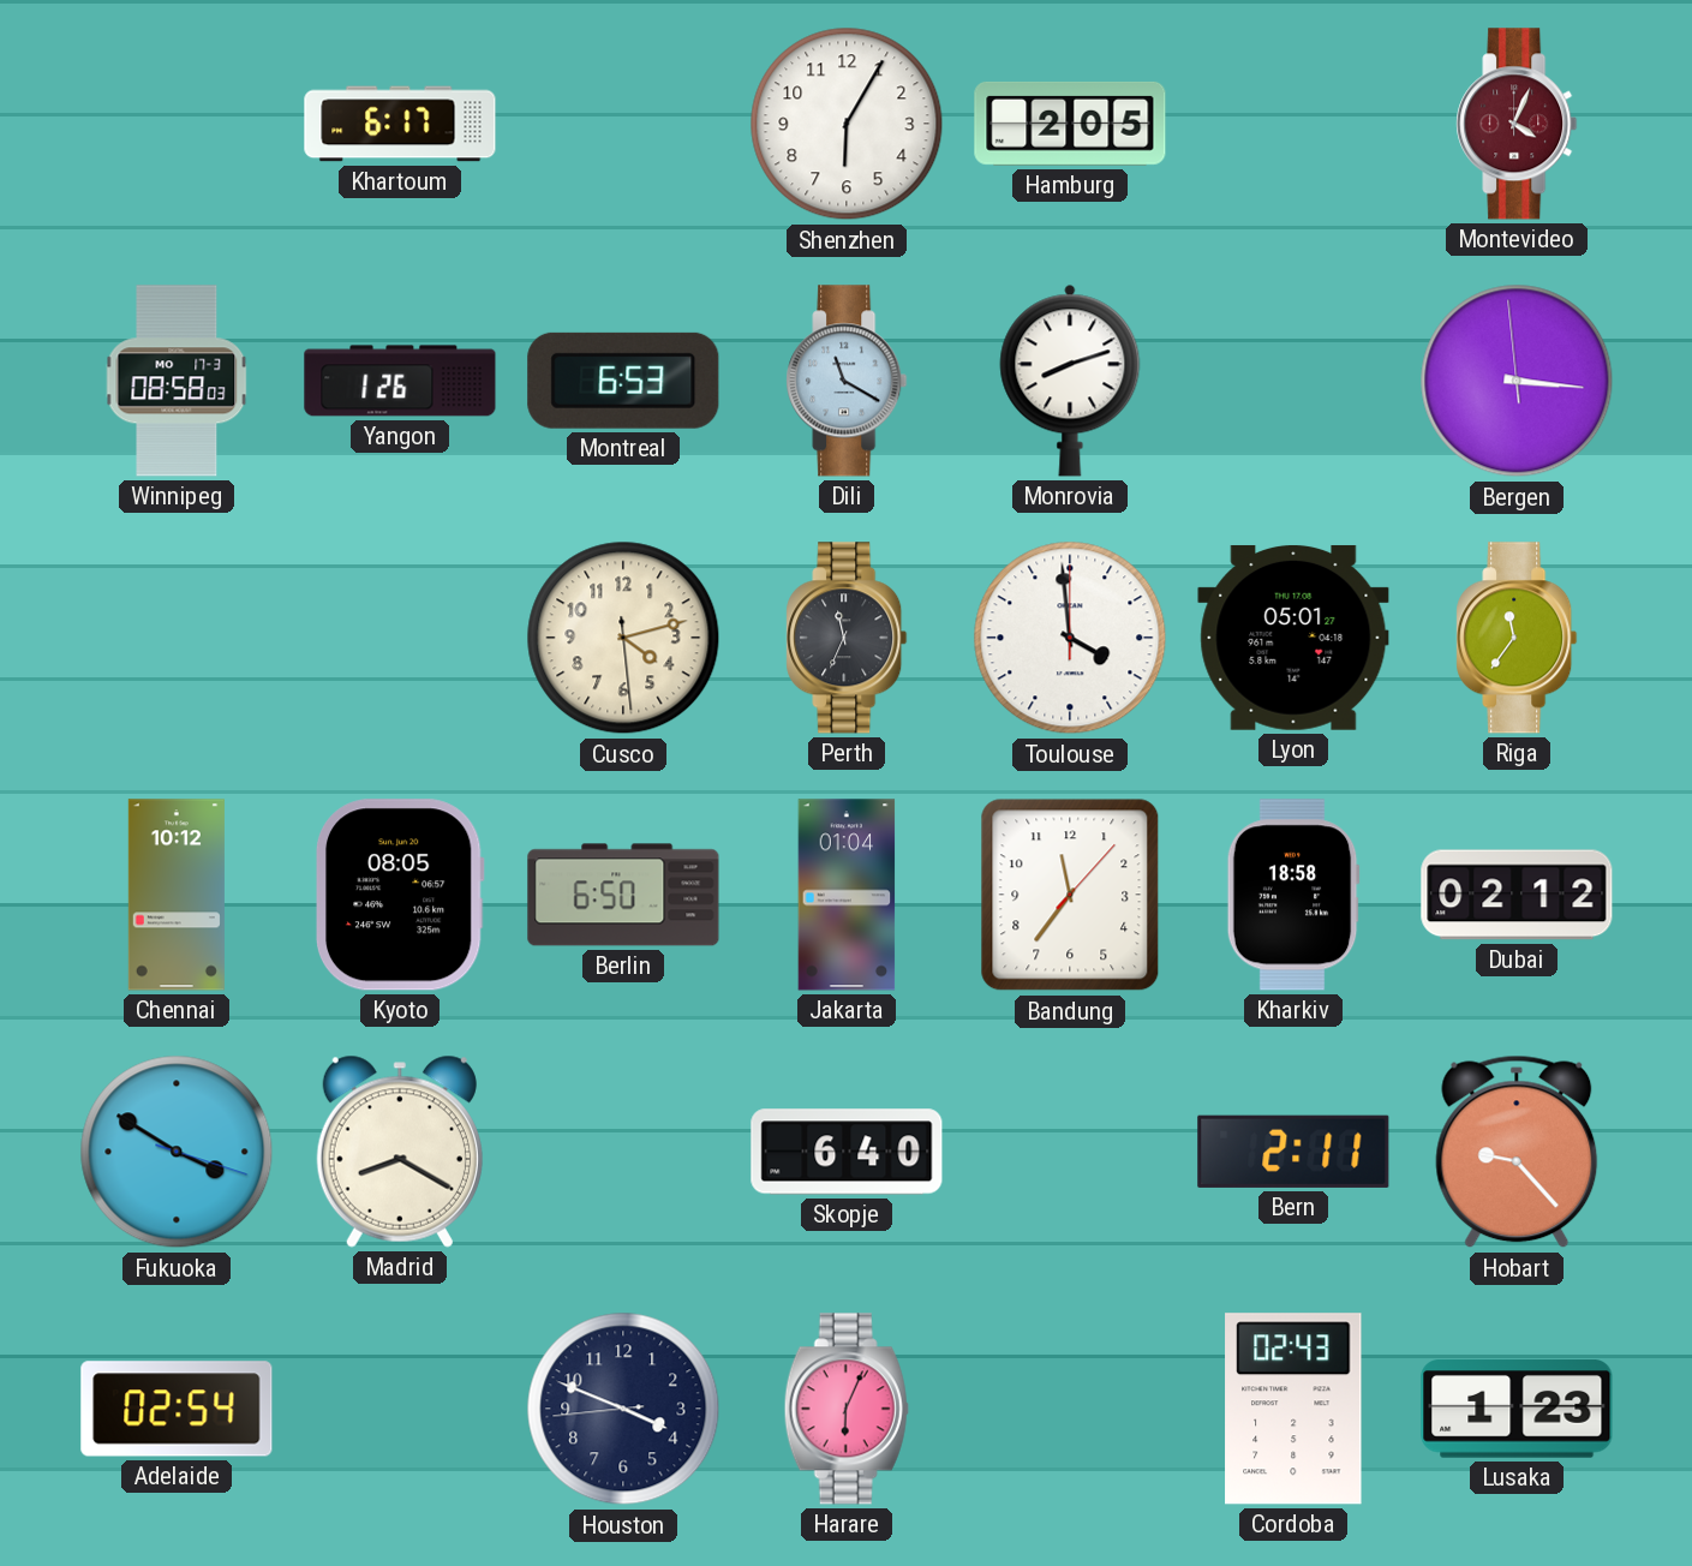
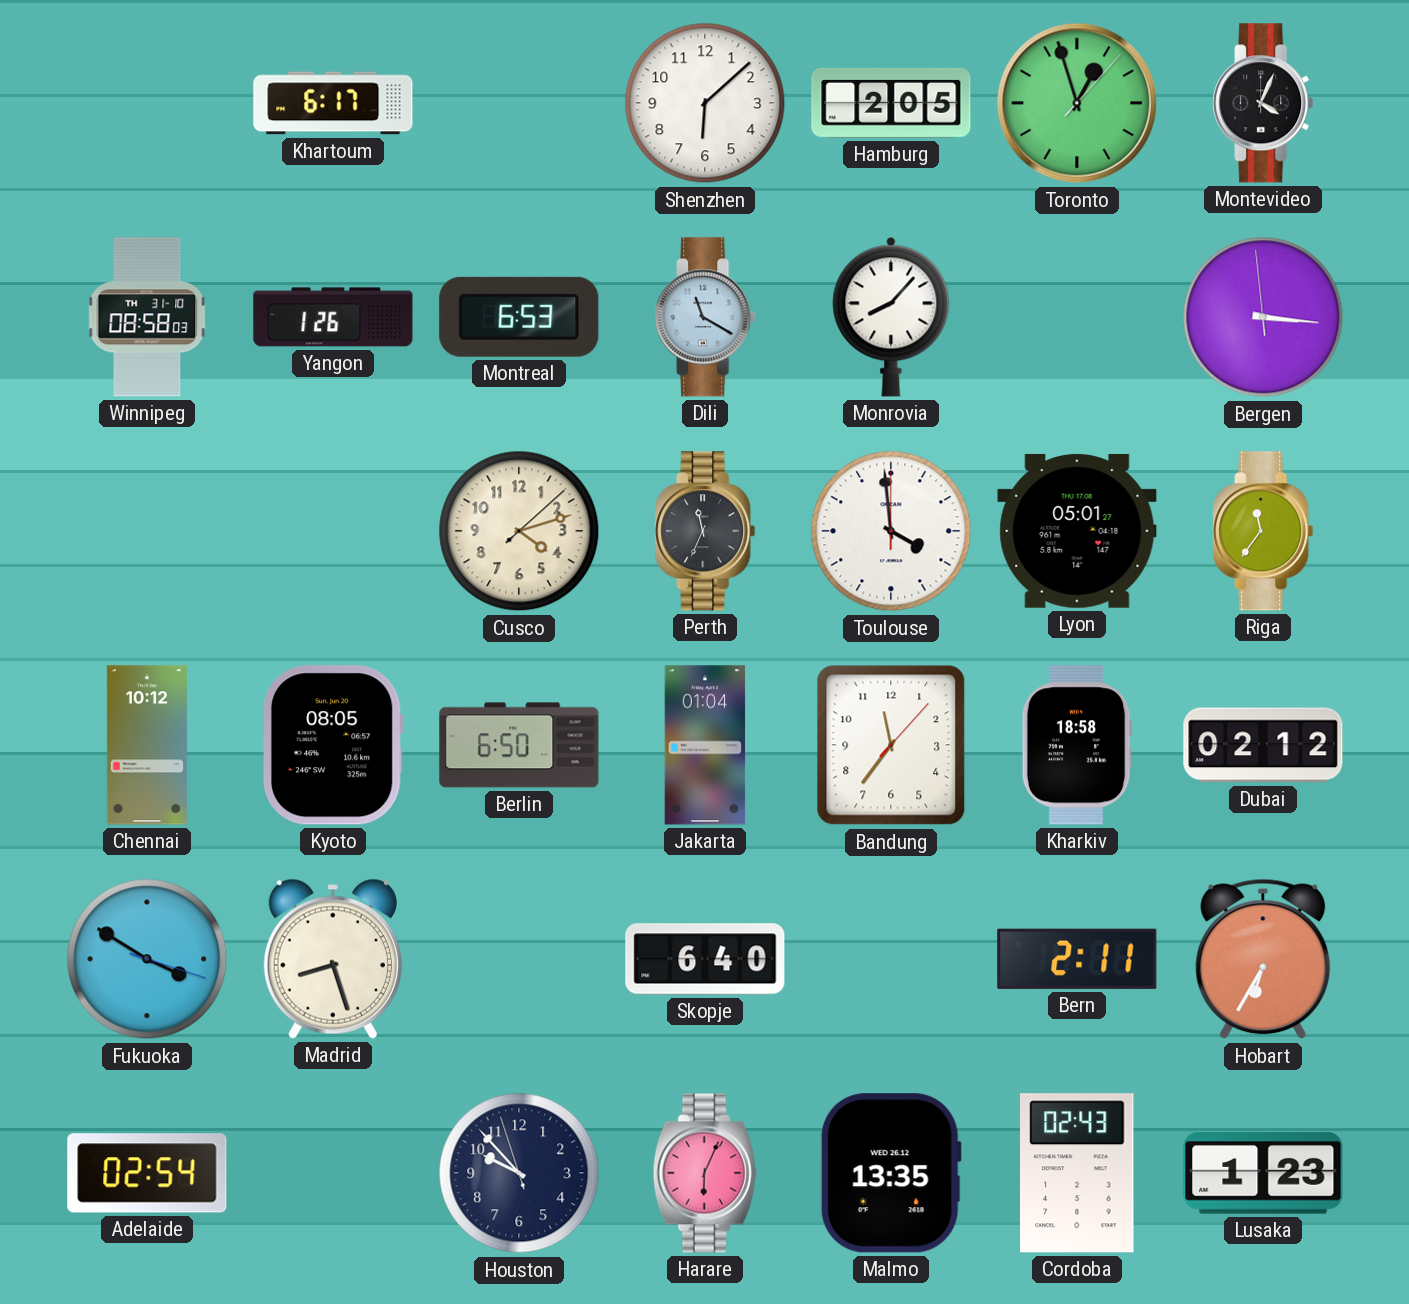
Shenzhen: 6:05 -> 6:08 (705, 103)
Toronto: none -> 12:57 (1077, 103)
Montevideo dial: burgundy -> black (1263, 103)
Winnipeg date: MO 17-3 -> TH 31-10 (147, 317)
Monrovia: 8:12 -> 8:07 (891, 317)
Cusco: 4:12:29 -> 4:12:08 (519, 531)
Madrid: 8:20 -> 8:27 (333, 959)
Hobart: 9:23 -> 6:35 (1263, 959)
Houston: 3:48 -> 9:52 (519, 1173)
Malmo: none -> 13:35 (891, 1173)
